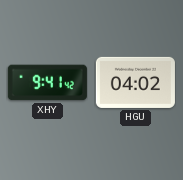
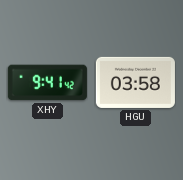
HGU: 04:02 -> 03:58 (135, 82)
